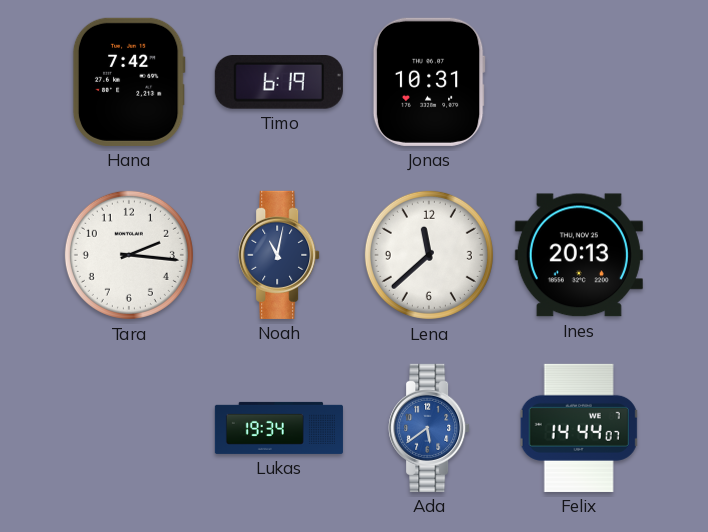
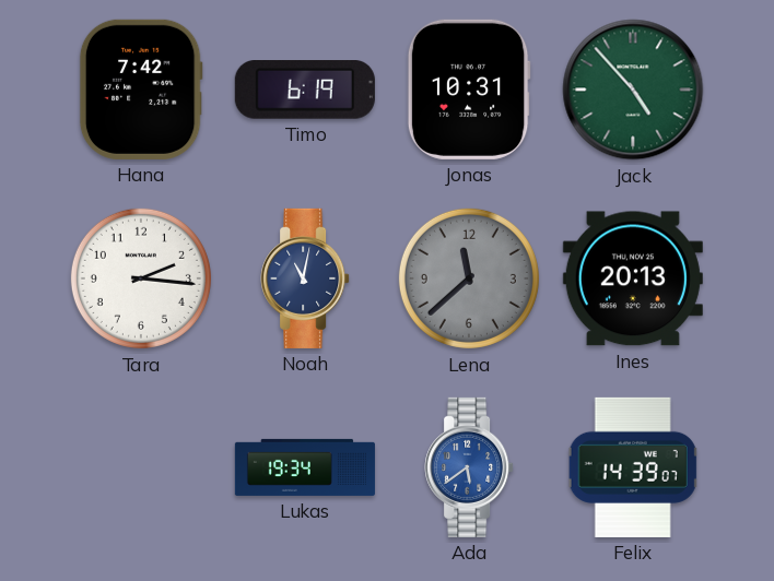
Jack: none -> 4:53 (633, 90)
Lena dial: white -> grey (469, 278)
Felix: 14:44 -> 14:39 (633, 467)
